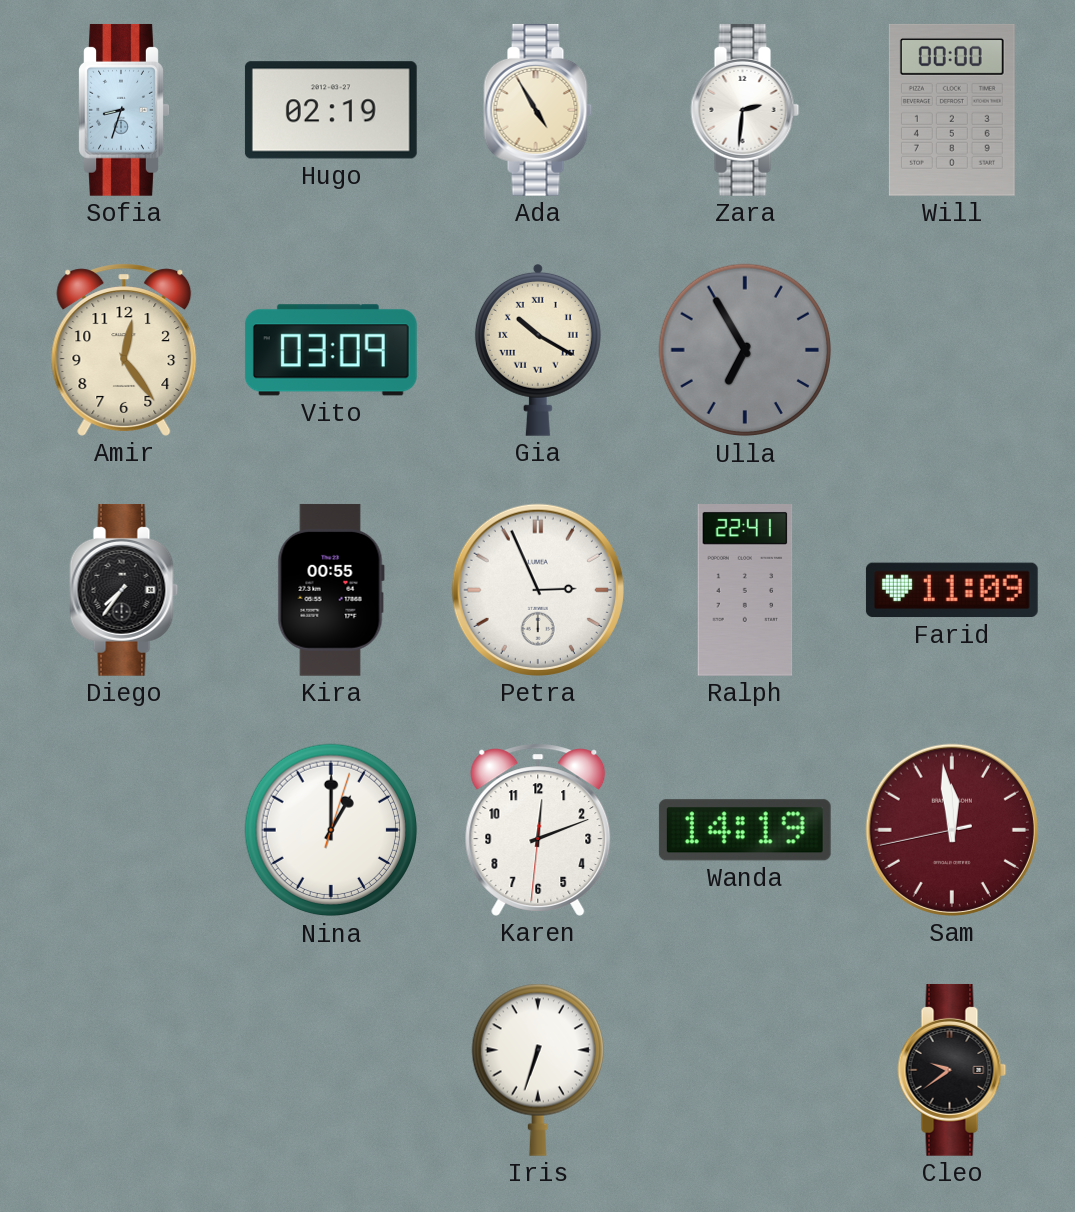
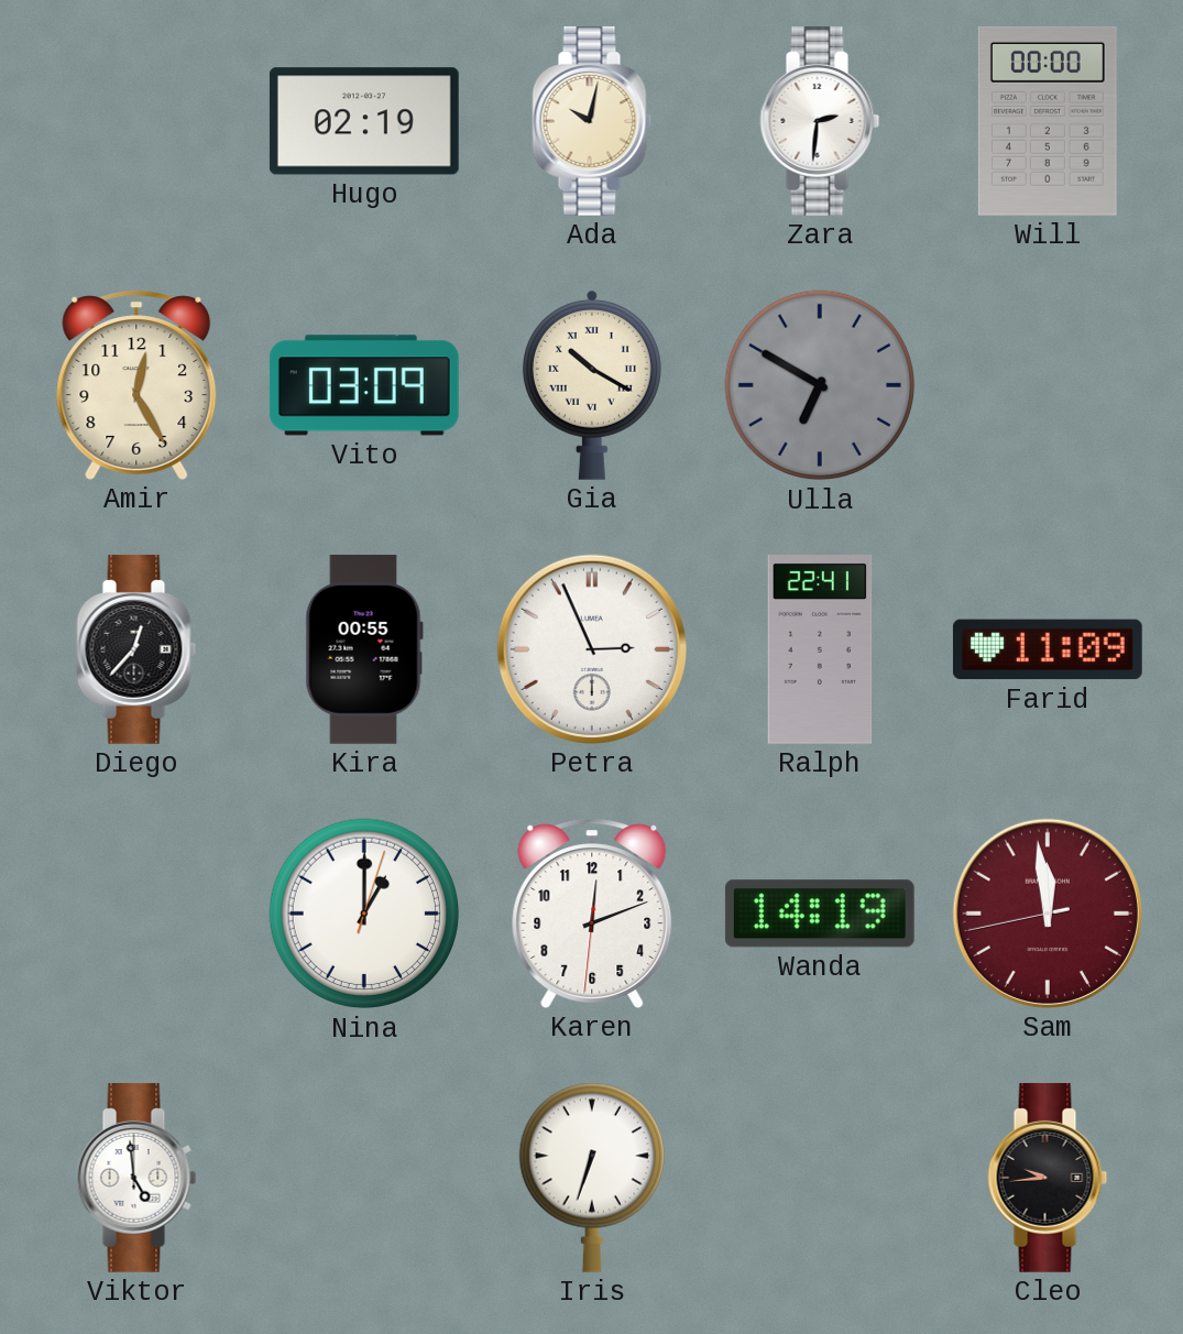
Sofia: 8:33 -> none (124, 110)
Ada: 4:55 -> 10:02 (592, 121)
Amir: 12:24 -> 12:25 (136, 385)
Ulla: 6:55 -> 6:50 (820, 385)
Diego: 7:36 -> 12:37 (136, 649)
Viktor: none -> 4:59 (136, 1178)
Cleo: 9:39 -> 9:44 (1048, 1178)
